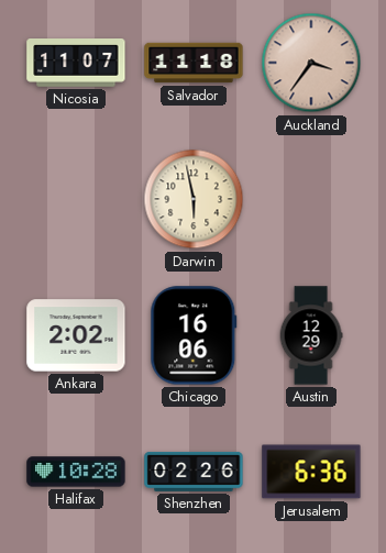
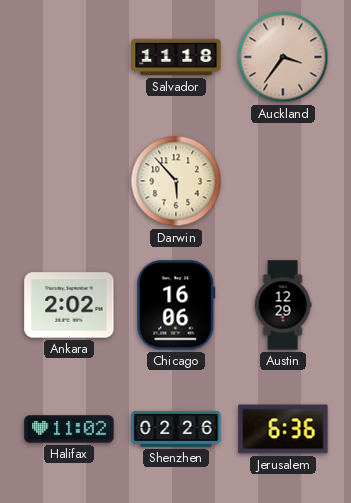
Nicosia: 11:07 -> none (76, 64)
Darwin: 5:58 -> 5:53 (176, 181)
Halifax: 10:28 -> 11:02 (69, 429)
